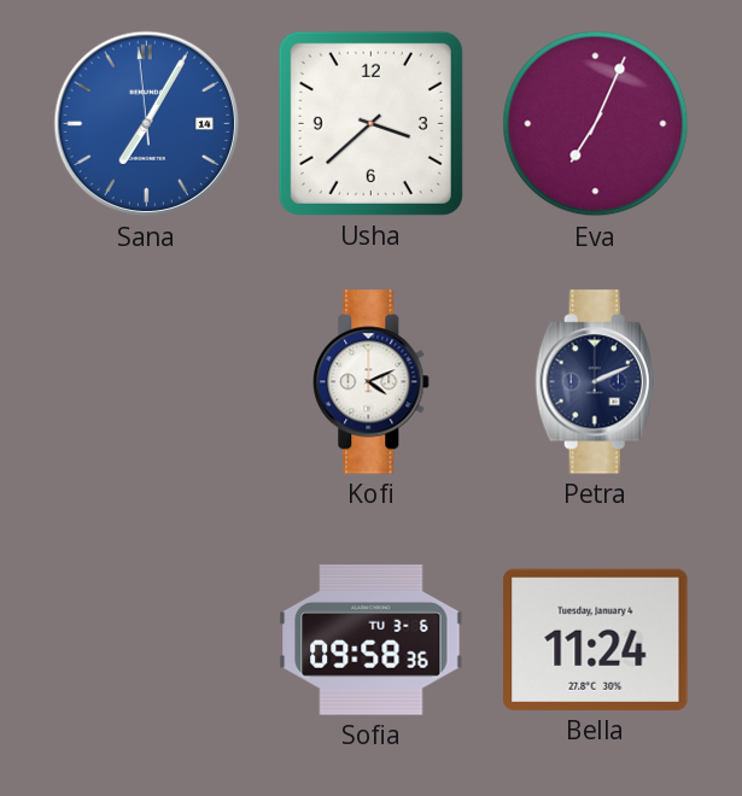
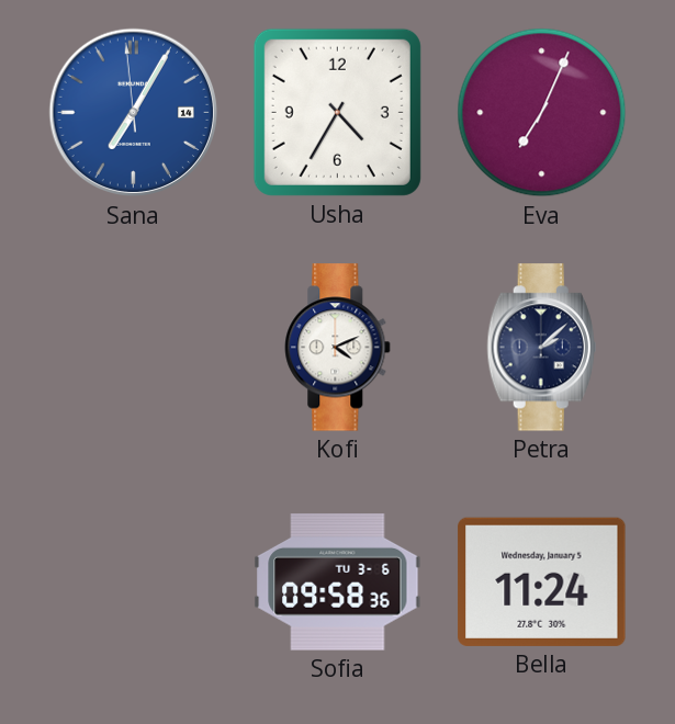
Usha: 3:38 -> 4:35 (337, 112)
Petra: 2:11 -> 2:08 (541, 348)
Bella date: Tuesday, January 4 -> Wednesday, January 5 (542, 581)
